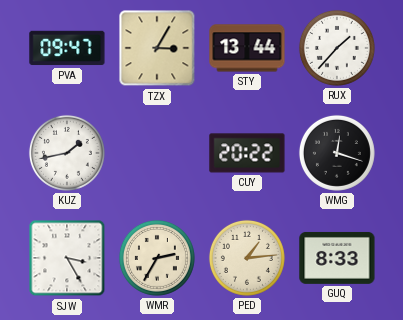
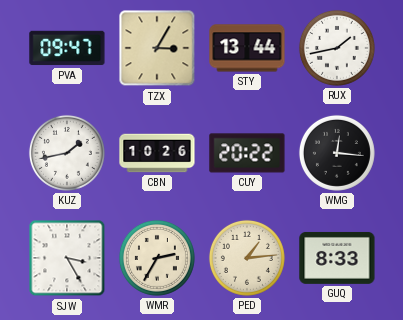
RUX: 1:37 -> 1:43 (337, 48)
CBN: none -> 10:26 (157, 153)
WMG: 12:18 -> 12:16 (337, 153)
